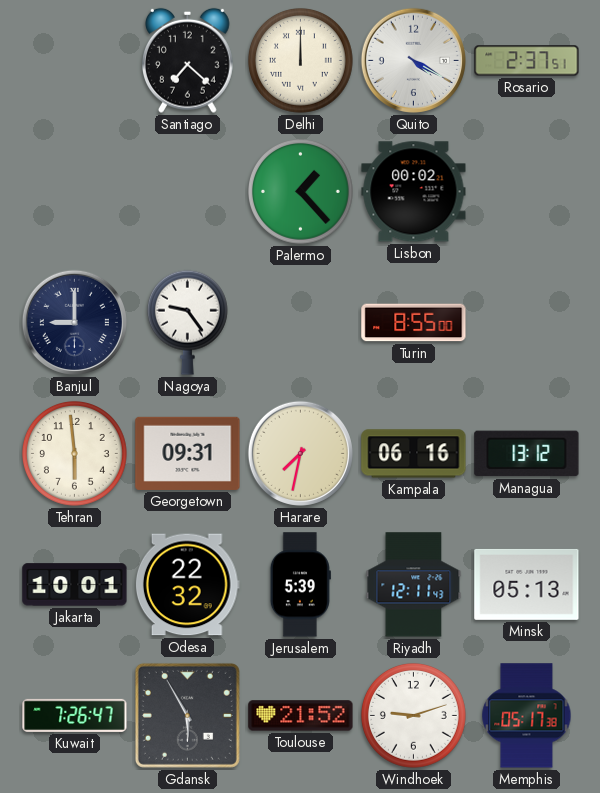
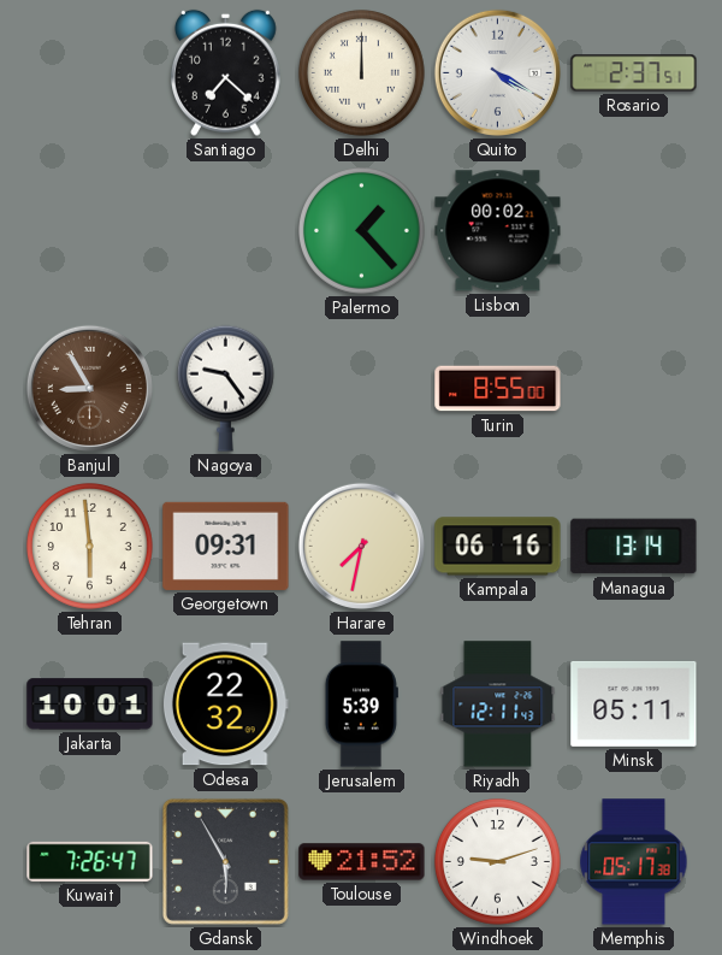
Banjul: 9:00 -> 8:55 (89, 388)
Banjul dial: navy -> brown (89, 388)
Managua: 13:12 -> 13:14 (634, 547)
Minsk: 05:13 -> 05:11 (634, 703)
